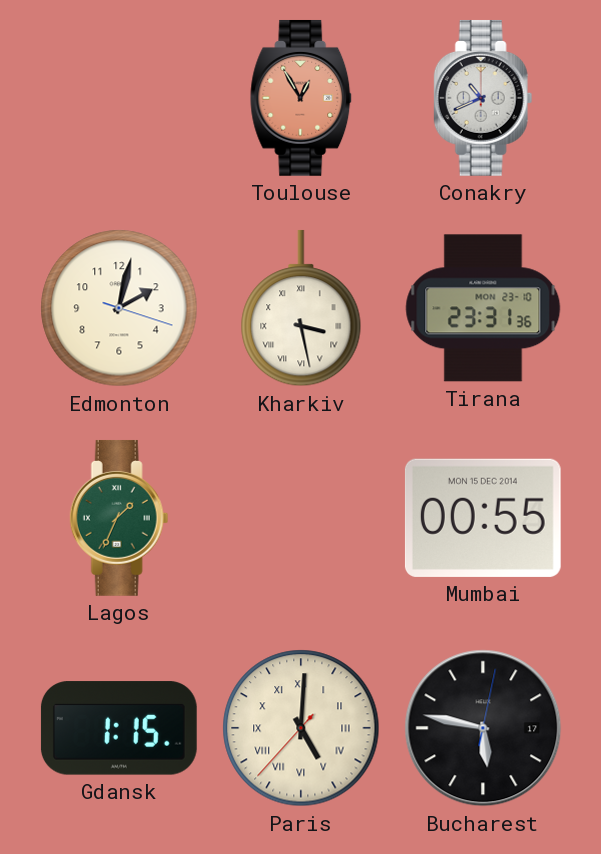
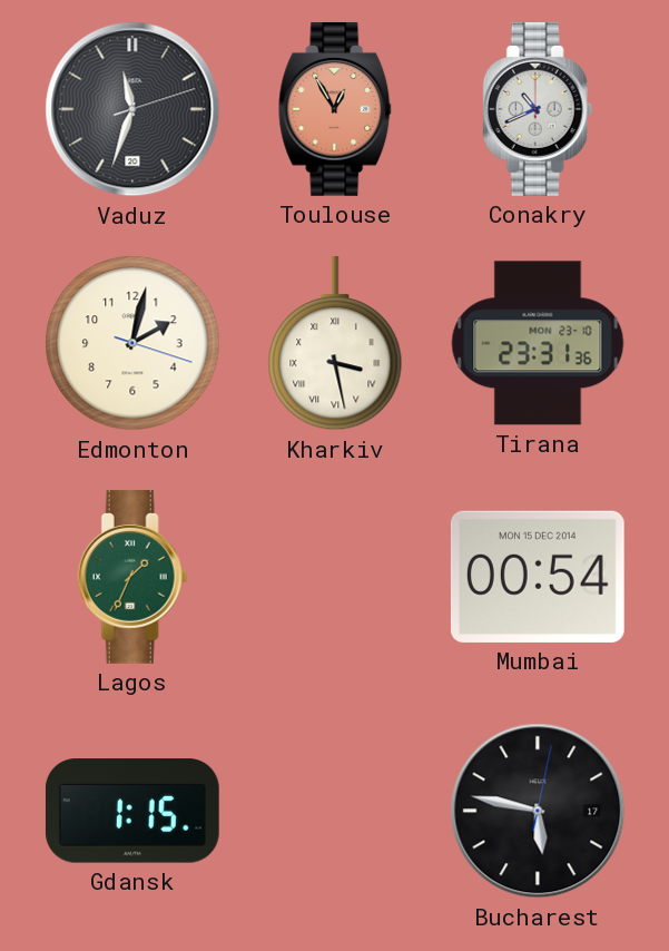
Vaduz: none -> 11:33 (132, 109)
Mumbai: 00:55 -> 00:54 (538, 577)
Paris: 5:00 -> none (301, 728)
